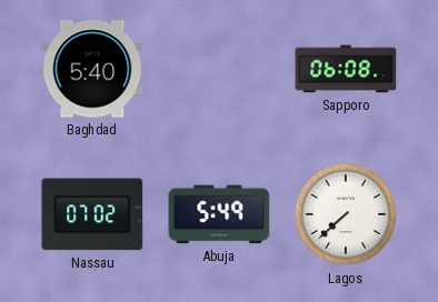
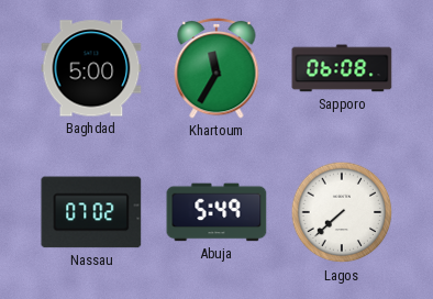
Baghdad: 5:40 -> 5:00 (91, 68)
Khartoum: none -> 11:35 (216, 68)
